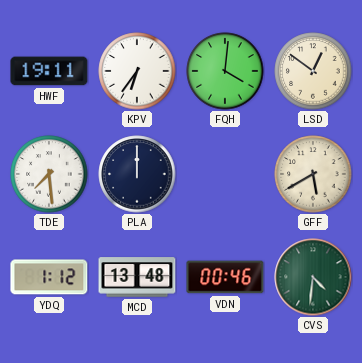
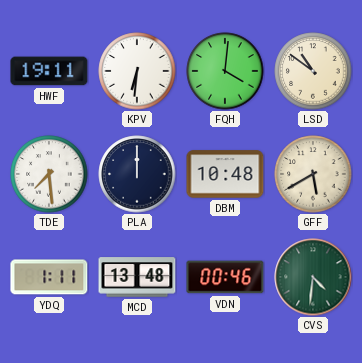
KPV: 6:36 -> 6:31 (137, 71)
LSD: 12:51 -> 10:51 (313, 71)
DBM: none -> 10:48 (225, 174)
YDQ: 1:12 -> 1:11 (49, 277)
